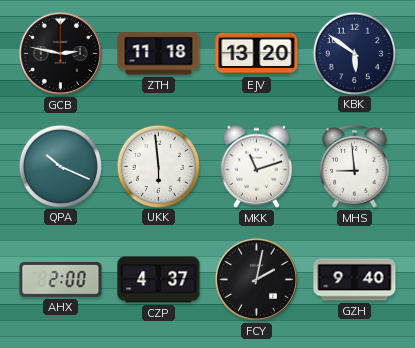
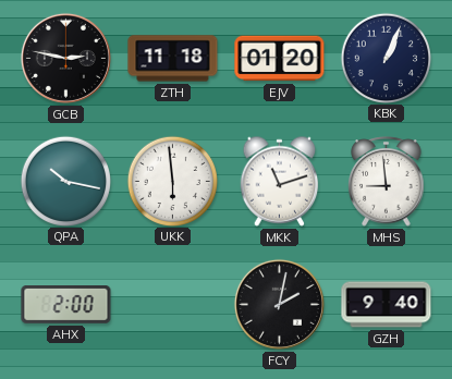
EJV: 13:20 -> 01:20 (280, 59)
KBK: 5:51 -> 1:04 (386, 58)
QPA: 10:19 -> 10:17 (65, 181)
CZP: 4:37 -> none (159, 280)
